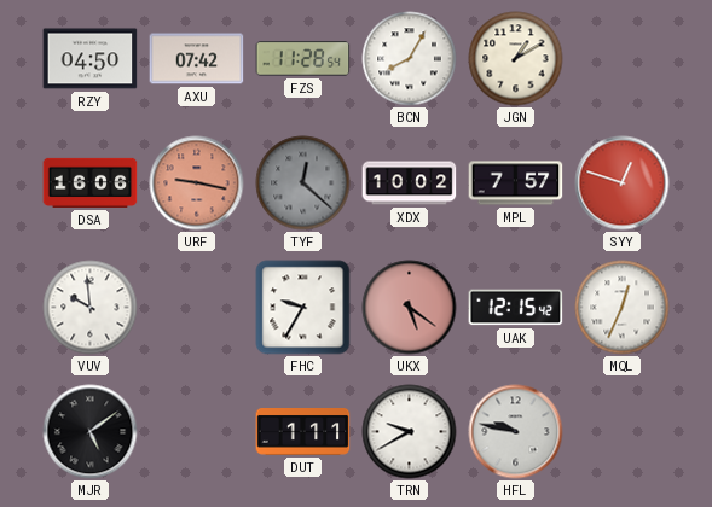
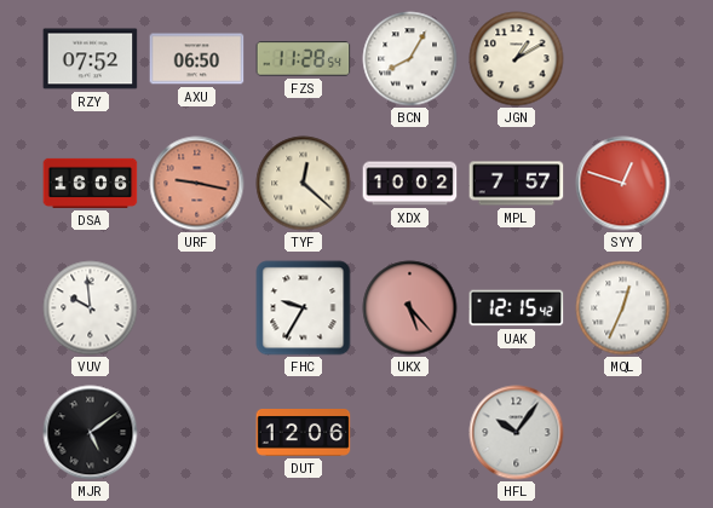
RZY: 04:50 -> 07:52 (91, 59)
AXU: 07:42 -> 06:50 (197, 59)
TYF dial: grey -> cream (304, 184)
UKX: 5:21 -> 5:23 (410, 308)
DUT: 1:11 -> 12:06 (304, 433)
TRN: 9:40 -> none (410, 432)
HFL: 9:47 -> 10:06 (517, 433)
